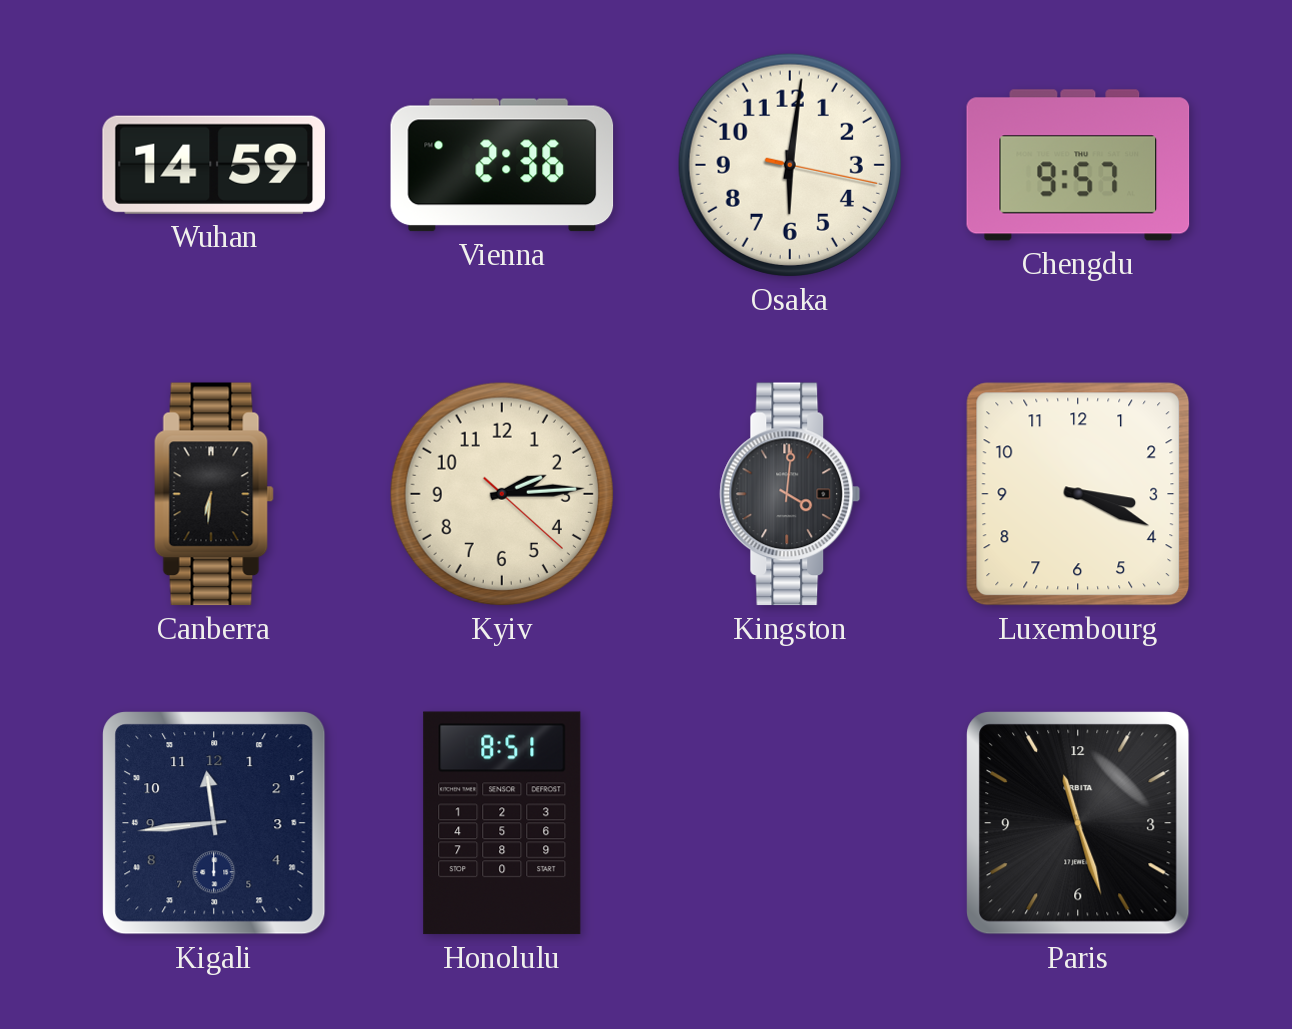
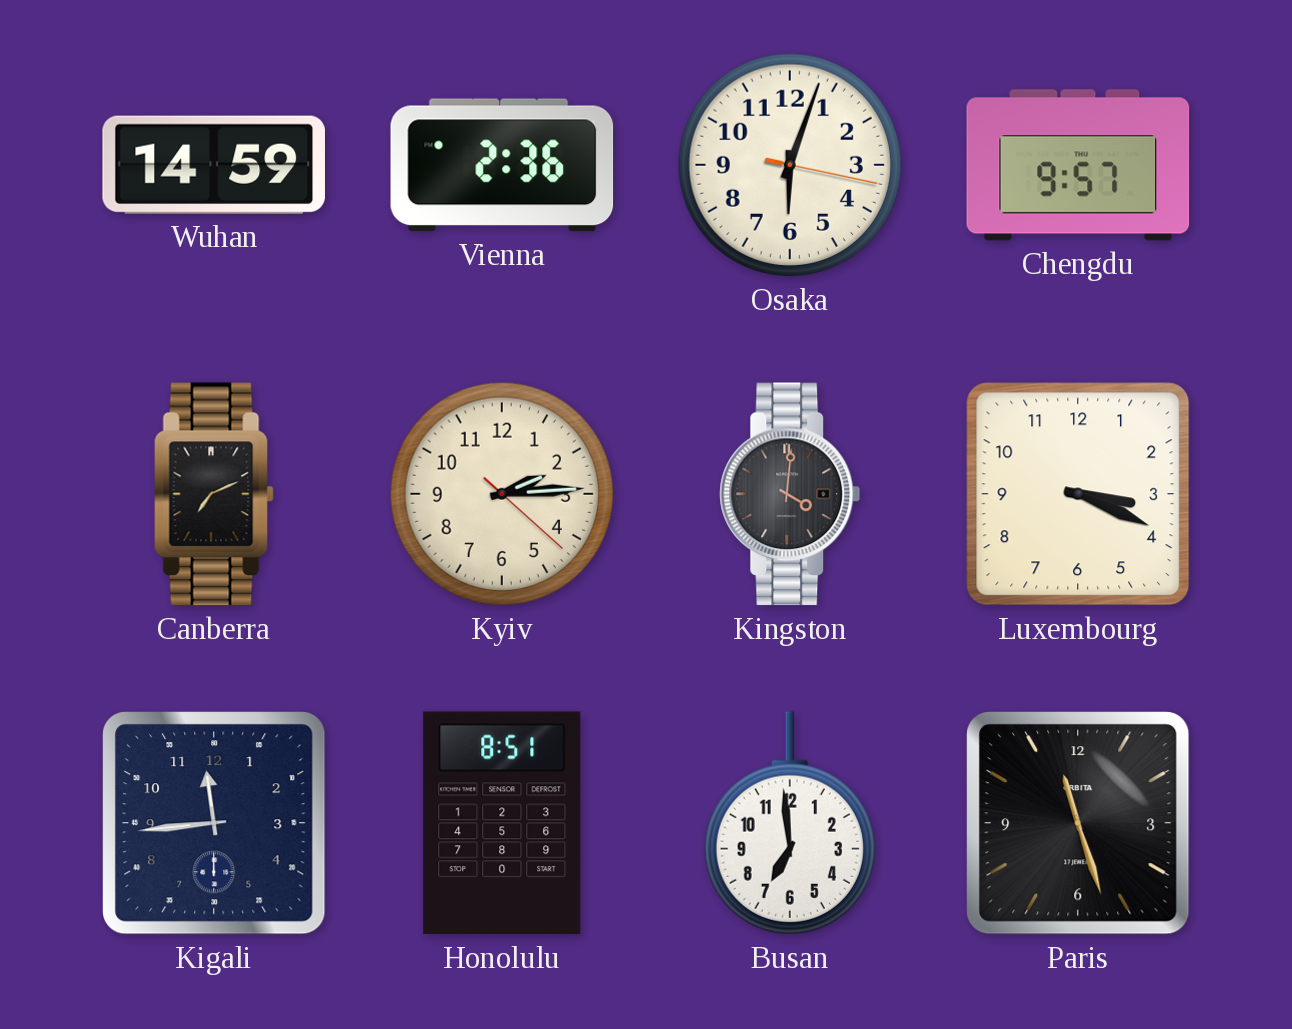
Osaka: 6:01 -> 6:03 (790, 165)
Canberra: 6:31 -> 7:11 (214, 494)
Busan: none -> 6:59 (790, 823)
